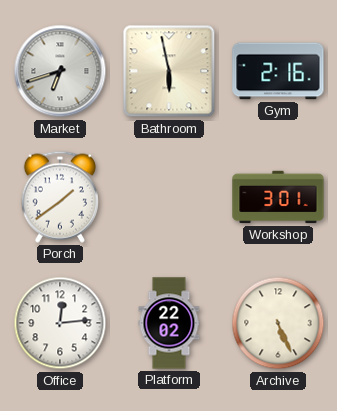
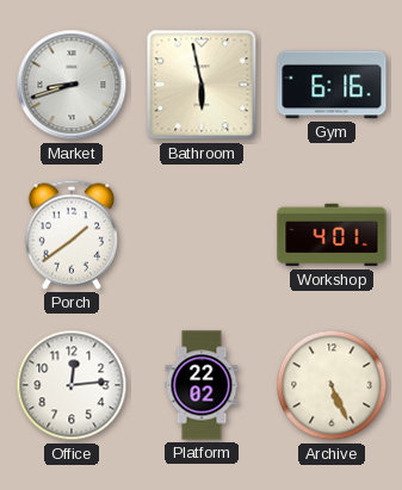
Market: 6:42 -> 8:42 (72, 85)
Gym: 2:16 -> 6:16 (332, 85)
Workshop: 3:01 -> 4:01 (332, 235)
